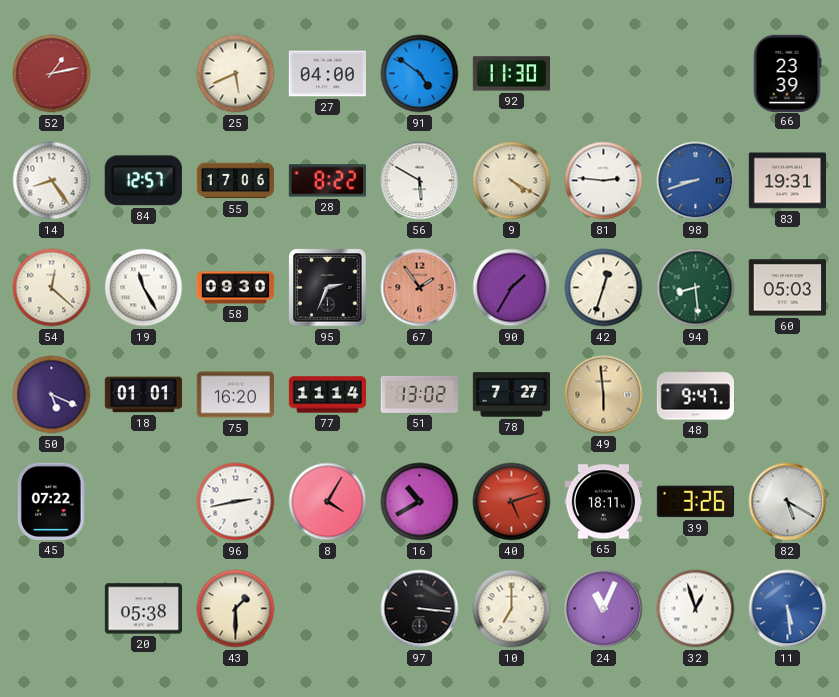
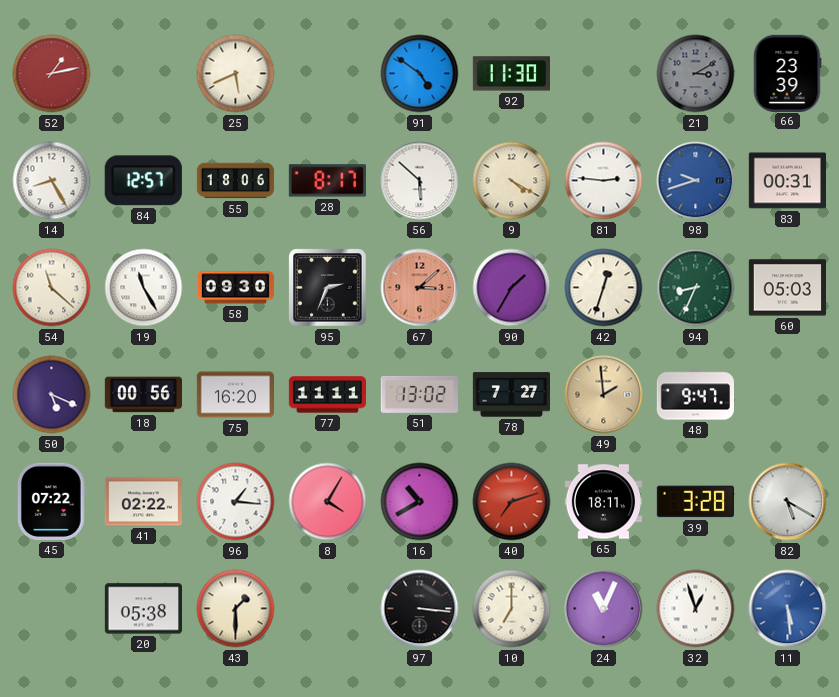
27: 04:00 -> none (327, 74)
21: none -> 3:10 (696, 74)
14: 8:24 -> 8:25 (52, 181)
55: 17:06 -> 18:06 (236, 181)
28: 8:22 -> 8:17 (327, 181)
56: 5:50 -> 5:52 (420, 181)
98: 8:42 -> 9:42 (696, 181)
83: 19:31 -> 00:31 (787, 181)
54: 12:22 -> 11:22 (52, 288)
67: 1:54 -> 3:08 (420, 288)
94: 8:29 -> 8:34 (696, 288)
18: 01:01 -> 00:56 (143, 395)
77: 11:14 -> 11:11 (328, 395)
49: 5:59 -> 1:59 (604, 395)
41: none -> 02:22 (143, 502)
96: 2:43 -> 1:16 (236, 502)
40: 5:12 -> 7:12 (512, 502)
39: 3:26 -> 3:28 (695, 502)
